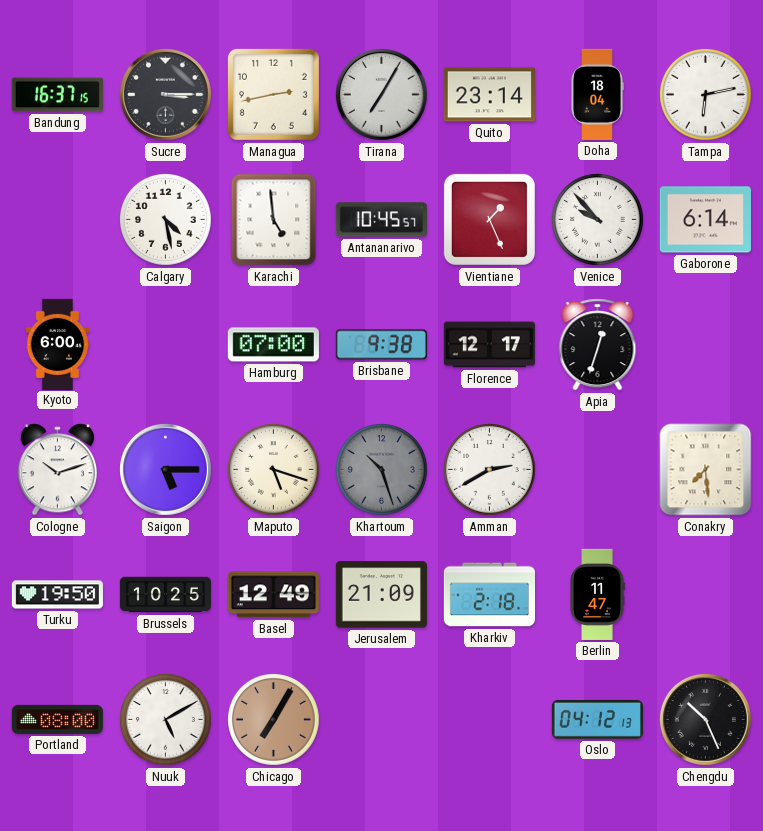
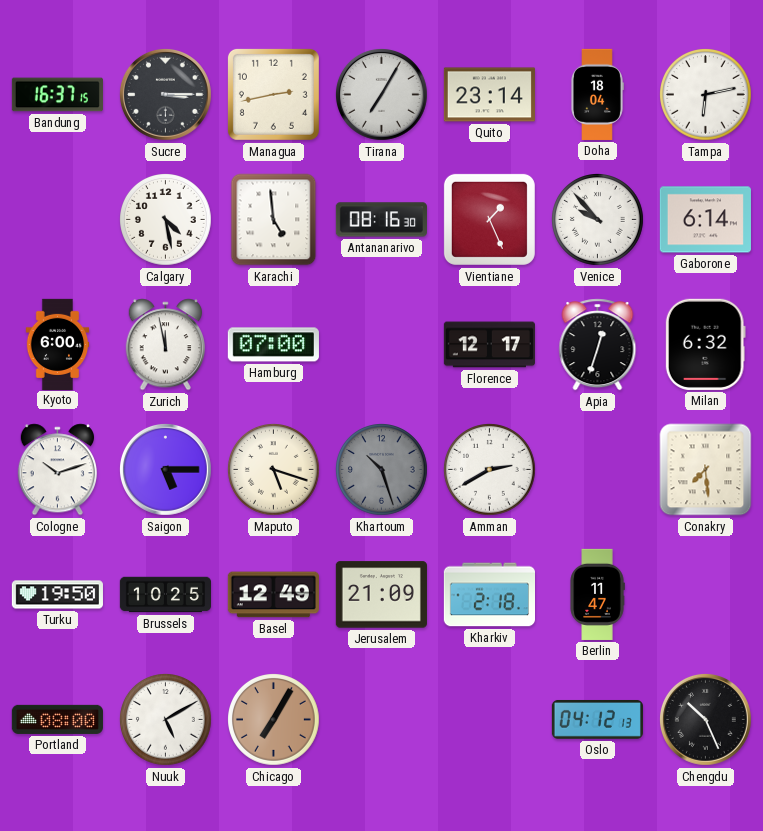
Antananarivo: 10:45 -> 08:16 (381, 220)
Zurich: none -> 11:58 (165, 345)
Brisbane: 9:38 -> none (381, 345)
Milan: none -> 6:32 (705, 344)
